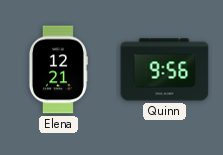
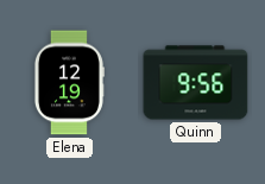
Elena: 12:21 -> 12:19 (69, 83)
